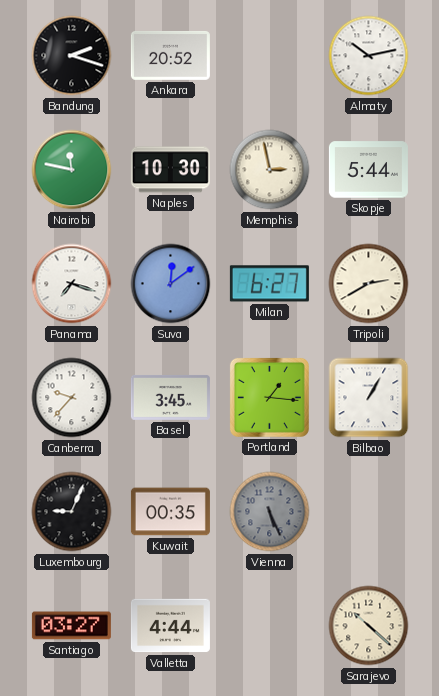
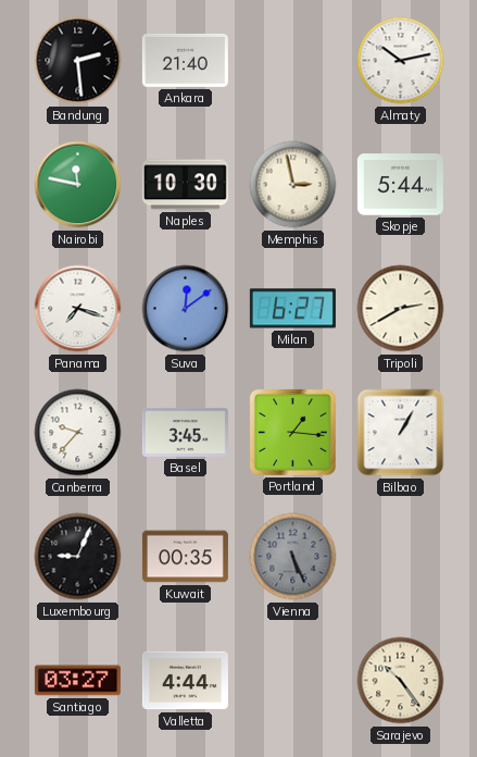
Bandung: 2:18 -> 2:29 (78, 61)
Ankara: 20:52 -> 21:40 (185, 60)
Sarajevo: 10:22 -> 10:24 (401, 681)
